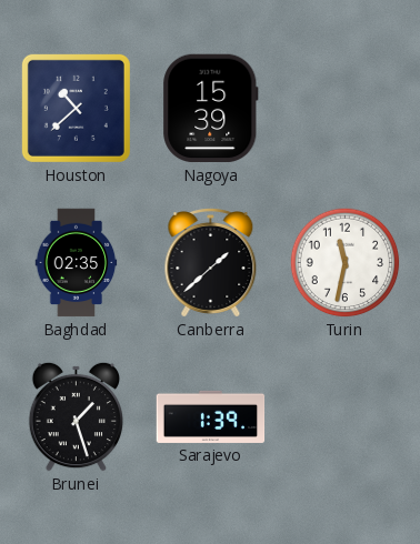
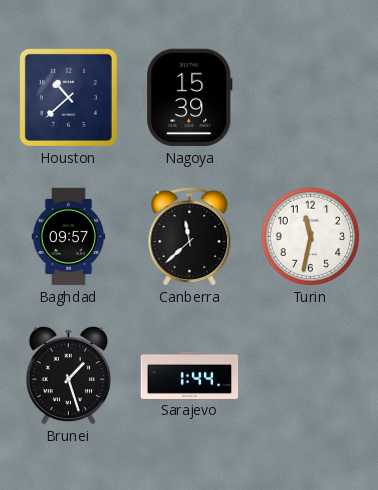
Baghdad: 02:35 -> 09:57 (69, 237)
Canberra: 1:38 -> 11:38 (190, 237)
Sarajevo: 1:39 -> 1:44 (190, 375)
